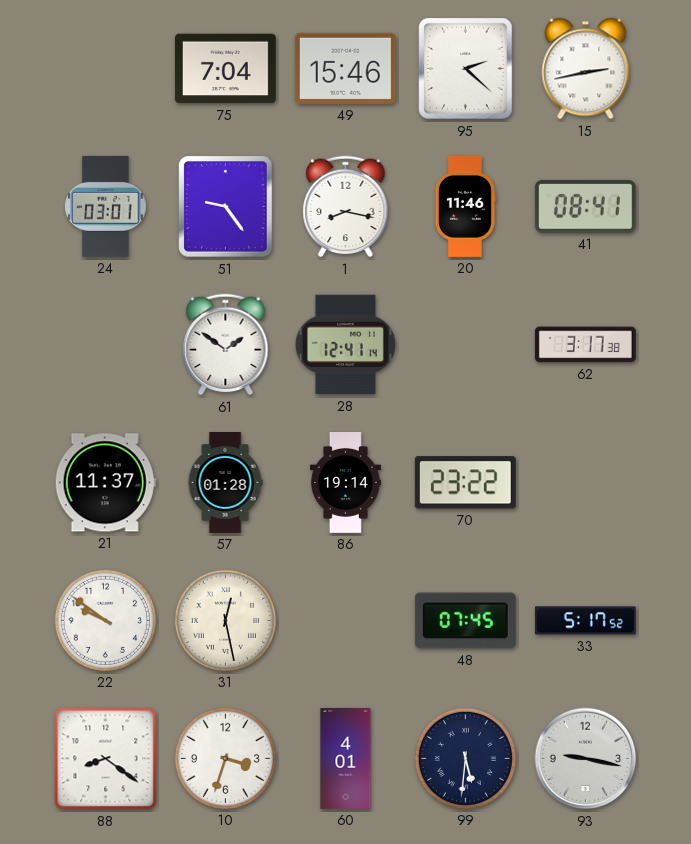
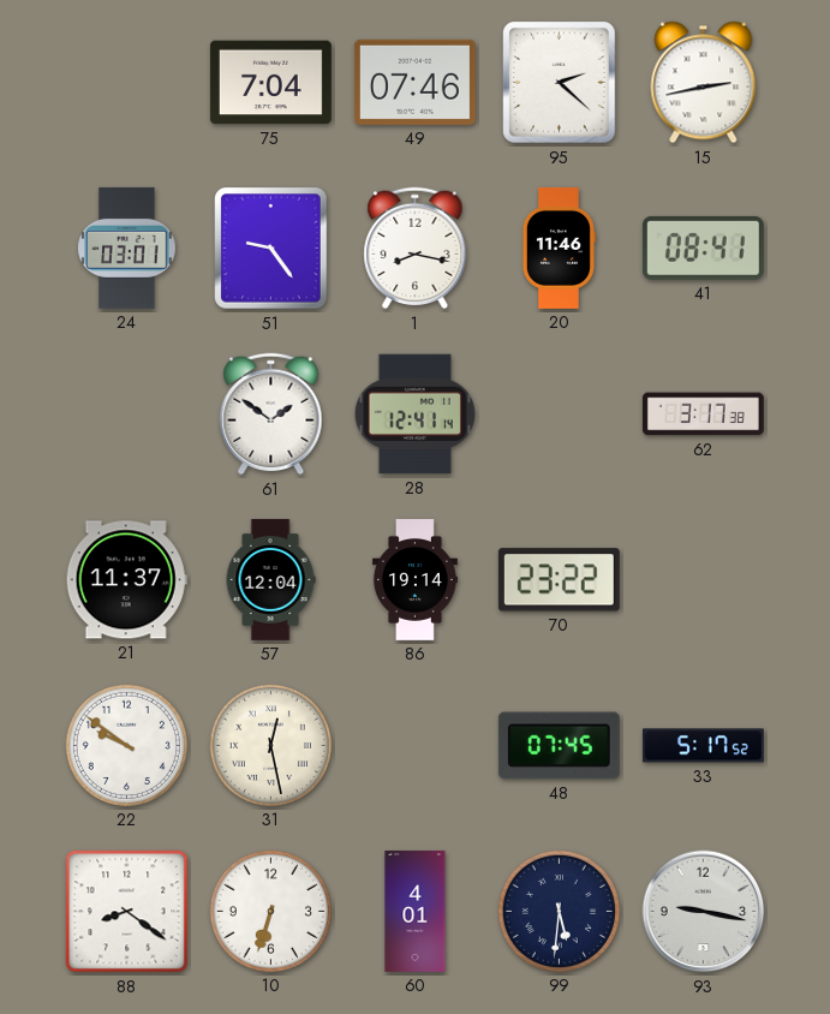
49: 15:46 -> 07:46 (414, 82)
57: 01:28 -> 12:04 (270, 580)
10: 3:33 -> 6:33 (270, 911)
